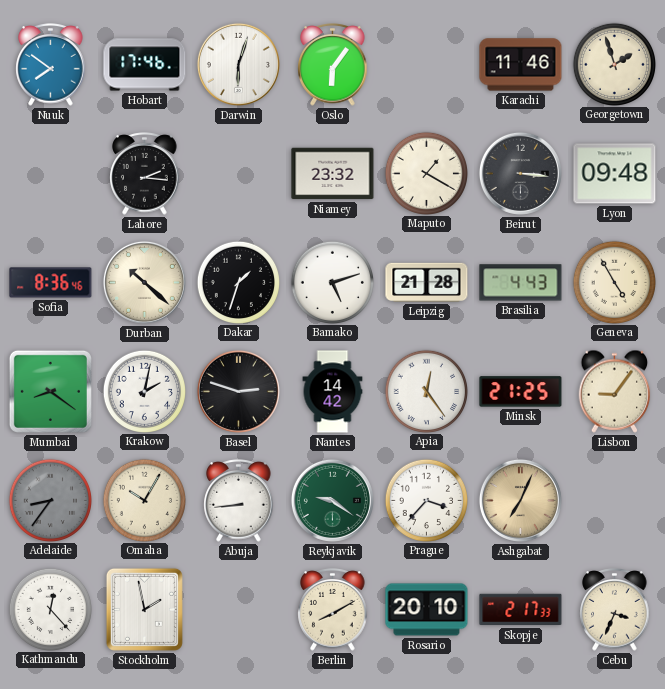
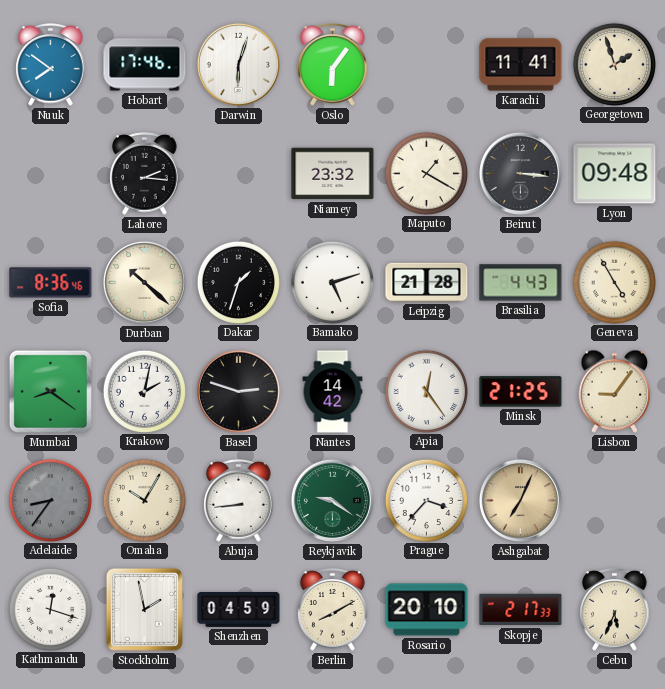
Karachi: 11:46 -> 11:41 (521, 65)
Kathmandu: 12:23 -> 12:18 (50, 609)
Shenzhen: none -> 04:59 (239, 610)
Cebu: 3:34 -> 5:34 (615, 610)
